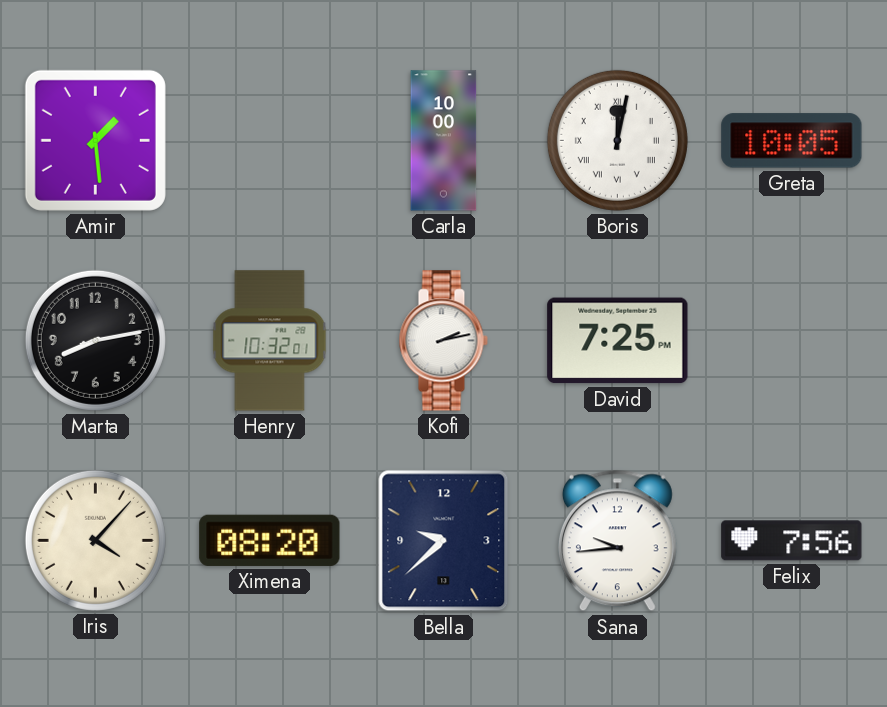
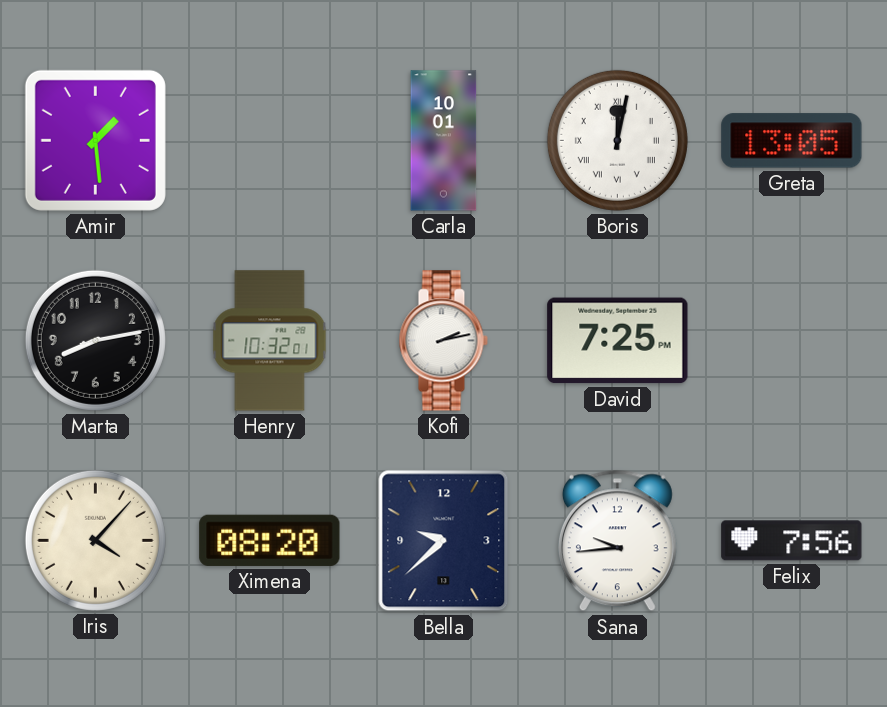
Carla: 10:00 -> 10:01 (444, 141)
Greta: 10:05 -> 13:05 (792, 141)
